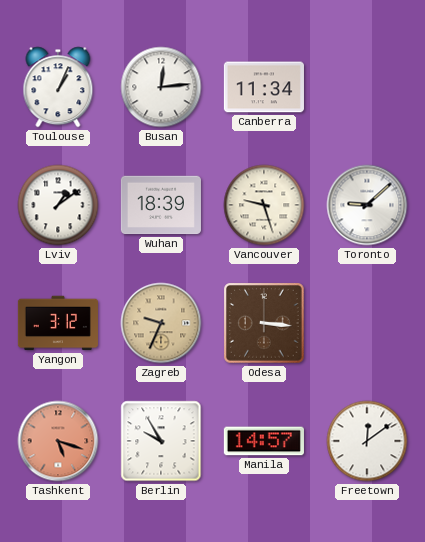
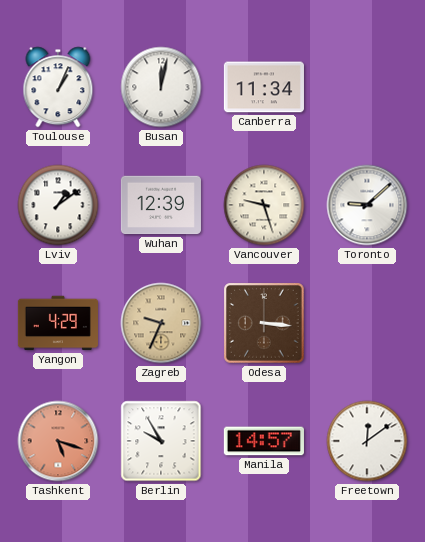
Busan: 12:14 -> 12:02 (161, 87)
Wuhan: 18:39 -> 12:39 (161, 205)
Yangon: 3:12 -> 4:29 (58, 323)
